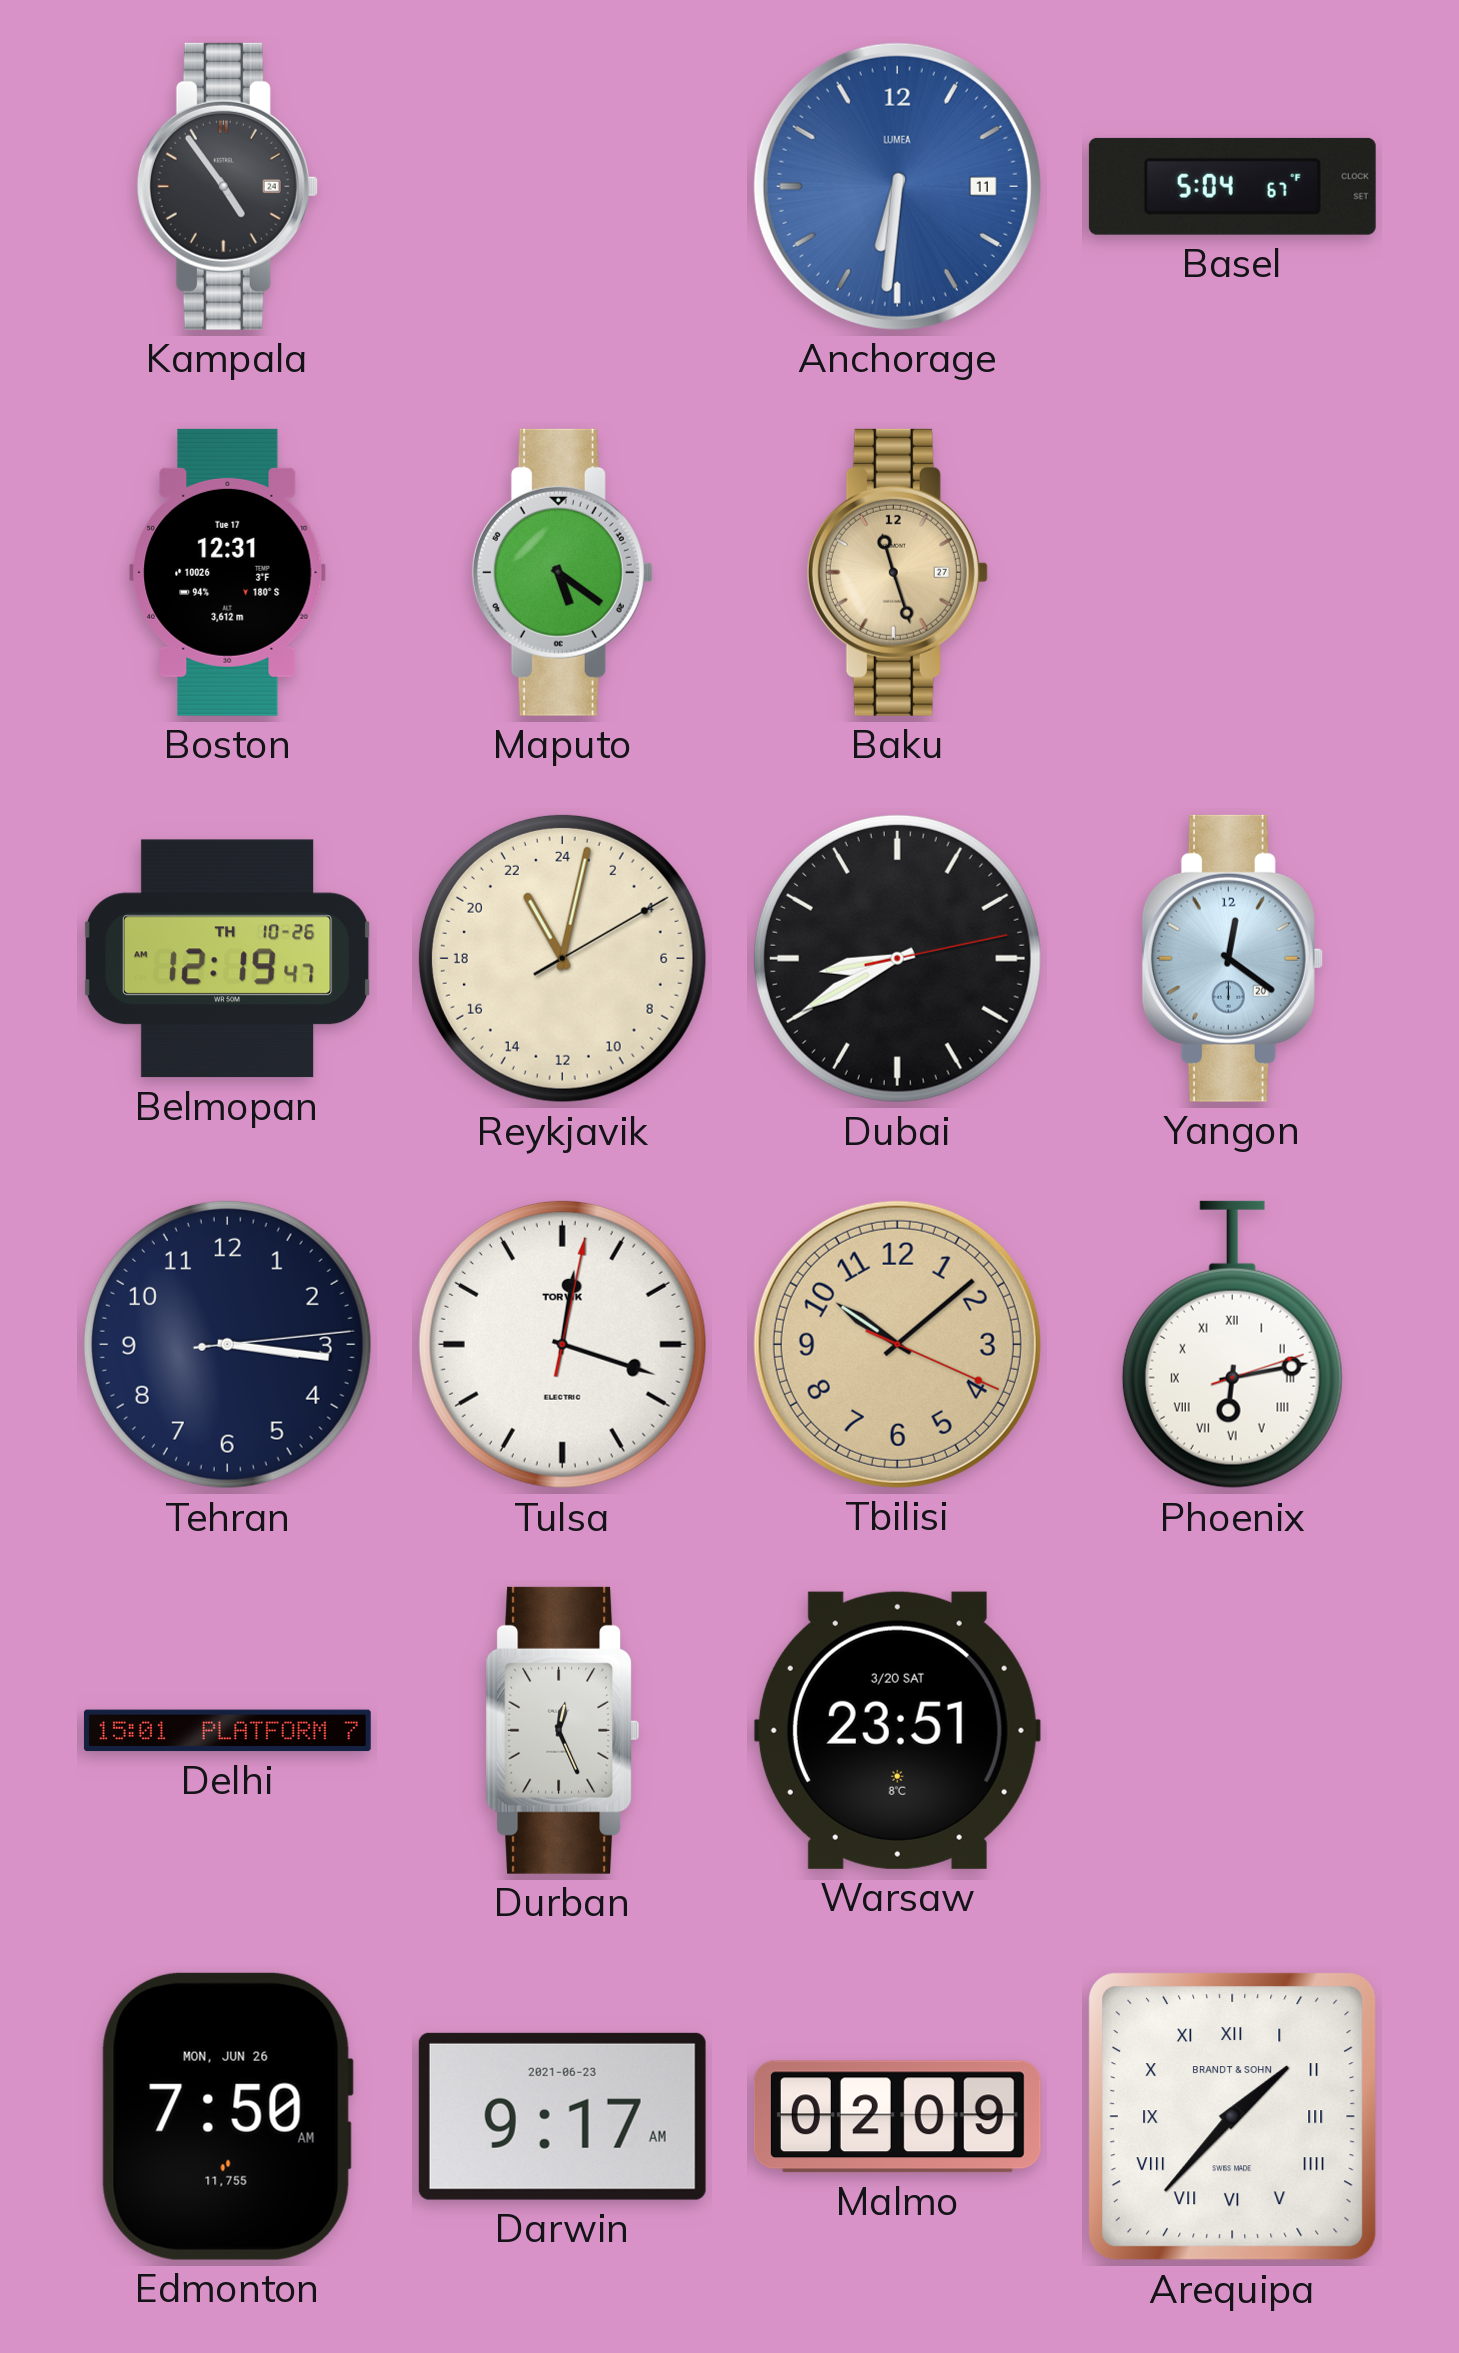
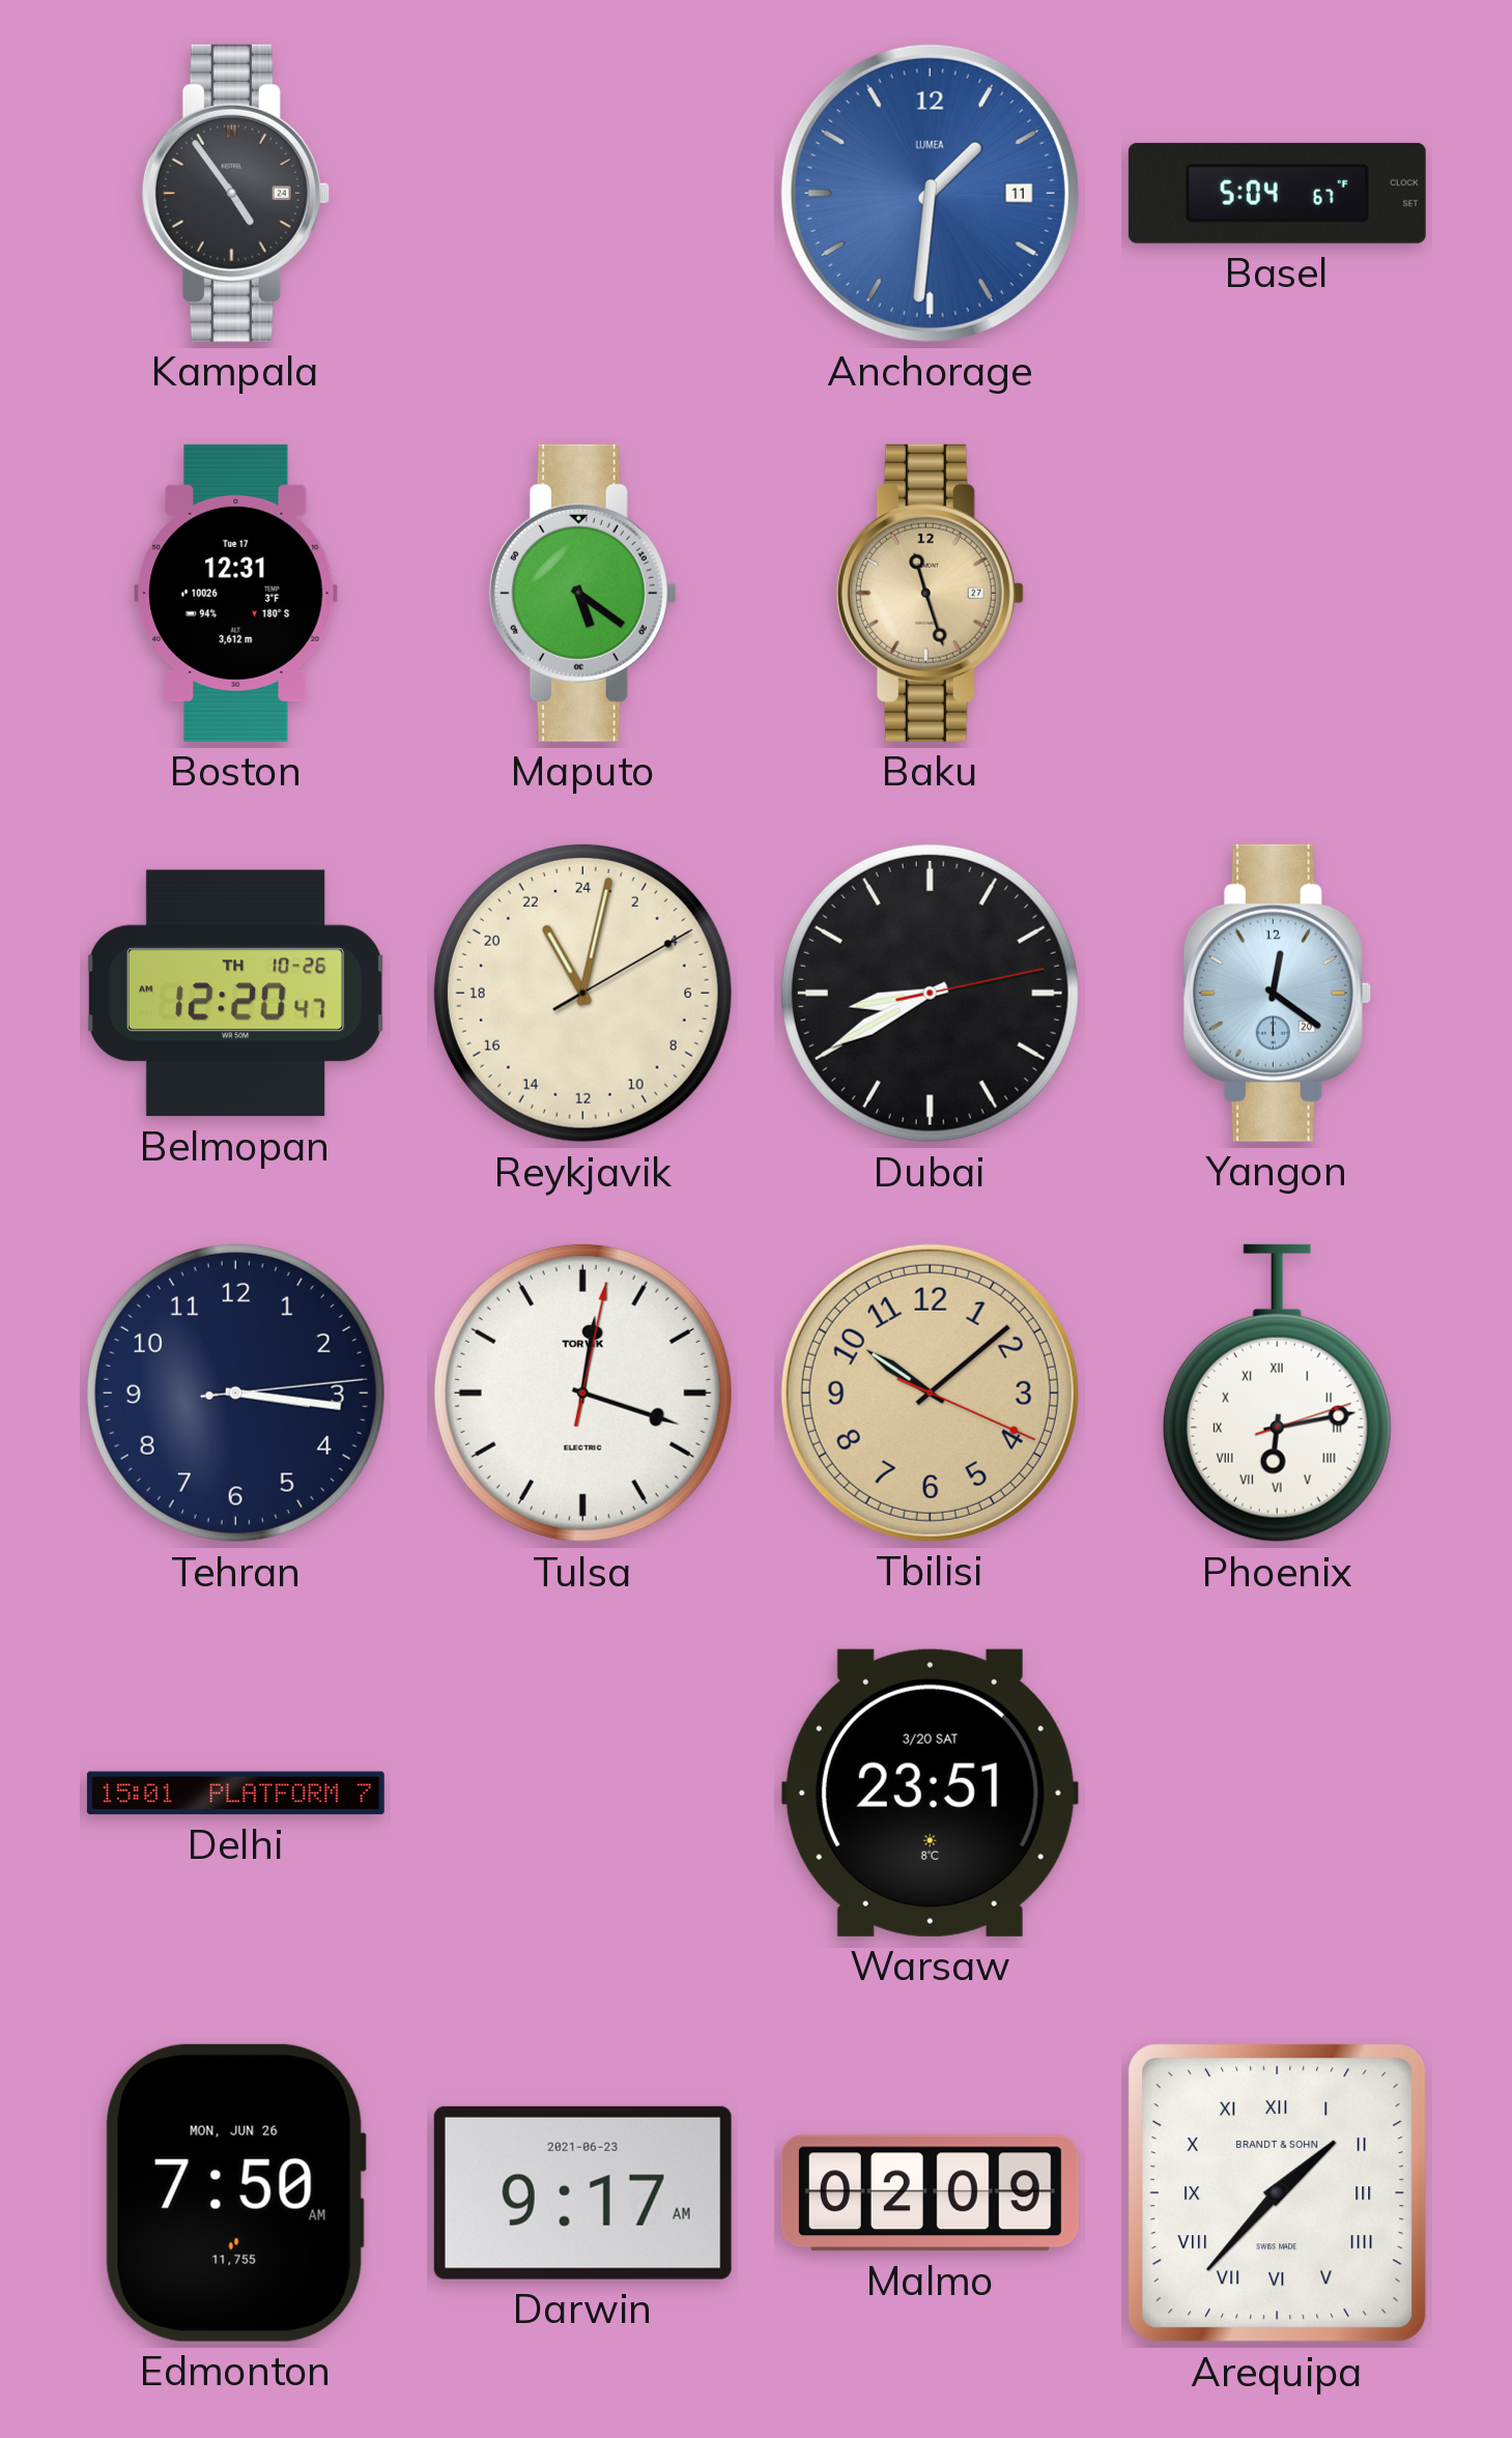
Anchorage: 6:31 -> 1:31 (930, 193)
Belmopan: 12:19 -> 12:20 (235, 994)
Durban: 12:26 -> none (563, 1730)
